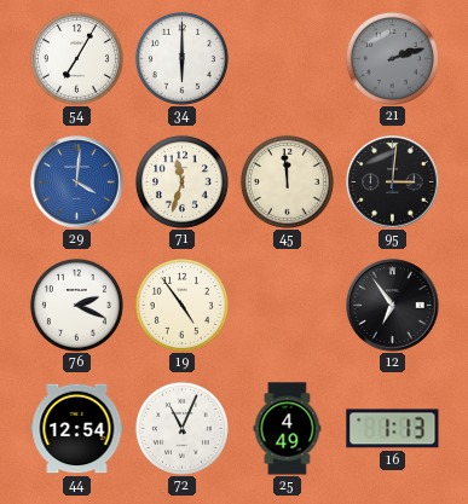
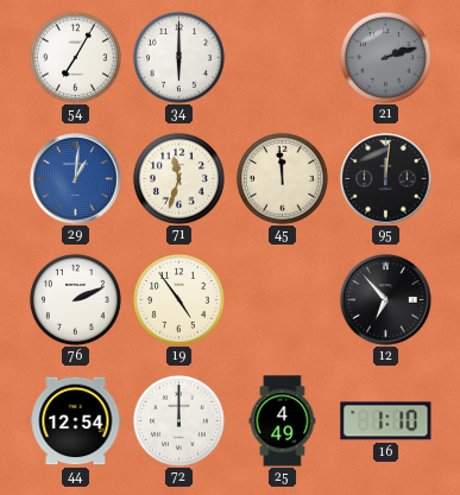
29: 4:01 -> 1:01 (76, 179)
95: 3:01 -> 12:01 (386, 179)
76: 2:19 -> 2:11 (75, 299)
12: 6:54 -> 6:53 (386, 300)
72: 11:04 -> 12:00 (178, 420)
16: 1:13 -> 1:10 (386, 421)
